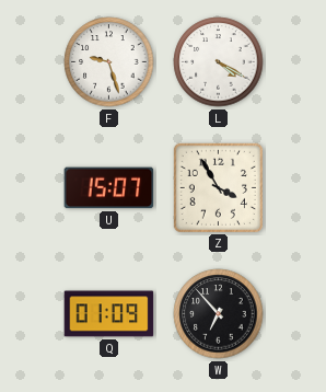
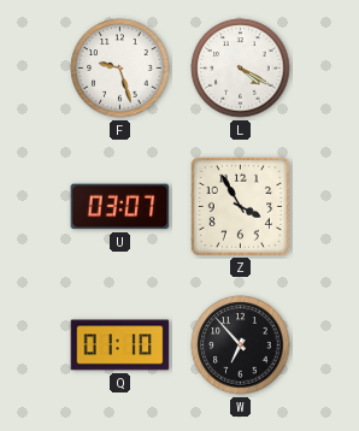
U: 15:07 -> 03:07 (120, 207)
Q: 01:09 -> 01:10 (120, 346)
